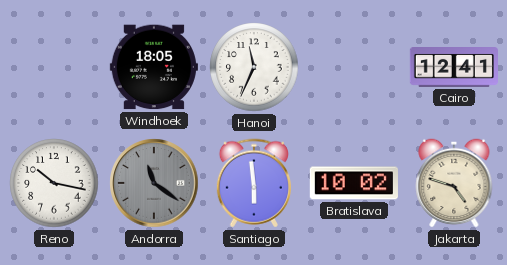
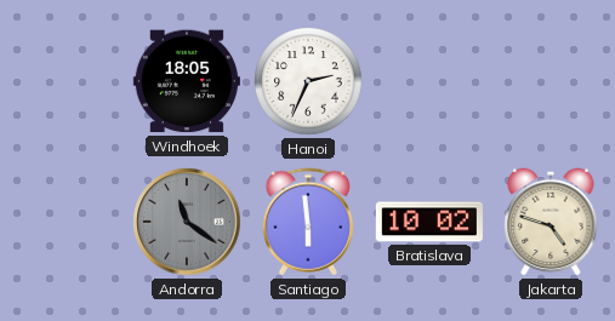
Hanoi: 11:34 -> 2:34 (308, 81)
Cairo: 12:41 -> none (453, 68)
Reno: 10:17 -> none (54, 183)
